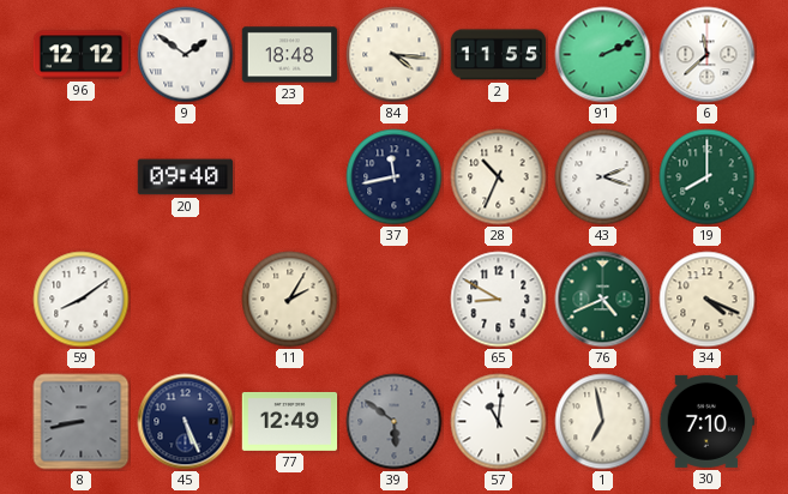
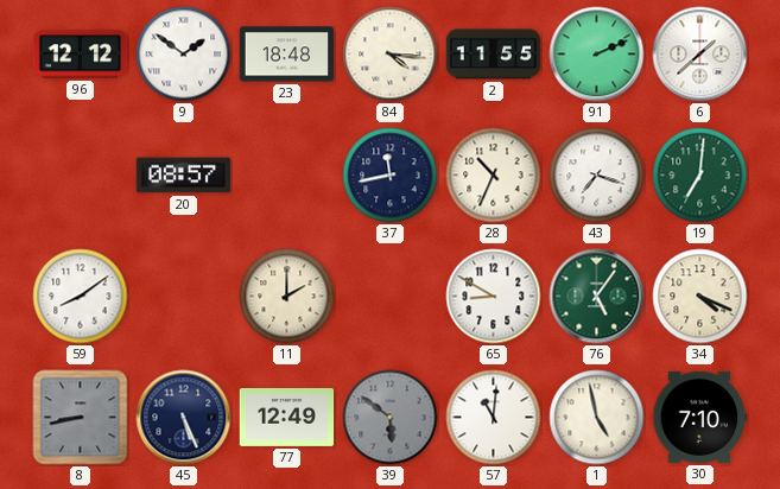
6: 11:38 -> 1:38 (700, 55)
20: 09:40 -> 08:57 (184, 176)
43: 2:18 -> 7:18 (597, 176)
19: 8:00 -> 7:01 (700, 176)
11: 2:05 -> 2:00 (287, 297)
76: 4:41 -> 5:06 (597, 297)
1: 6:58 -> 4:58 (597, 418)
